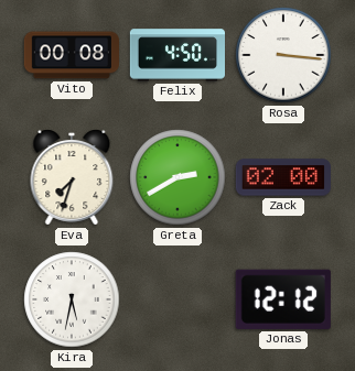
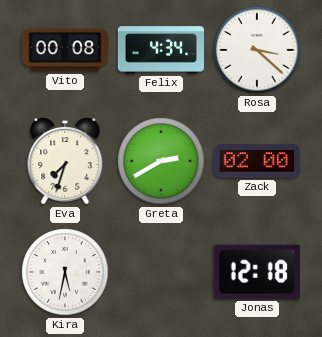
Felix: 4:50 -> 4:34 (160, 50)
Rosa: 3:16 -> 3:22 (257, 50)
Jonas: 12:12 -> 12:18 (257, 272)
